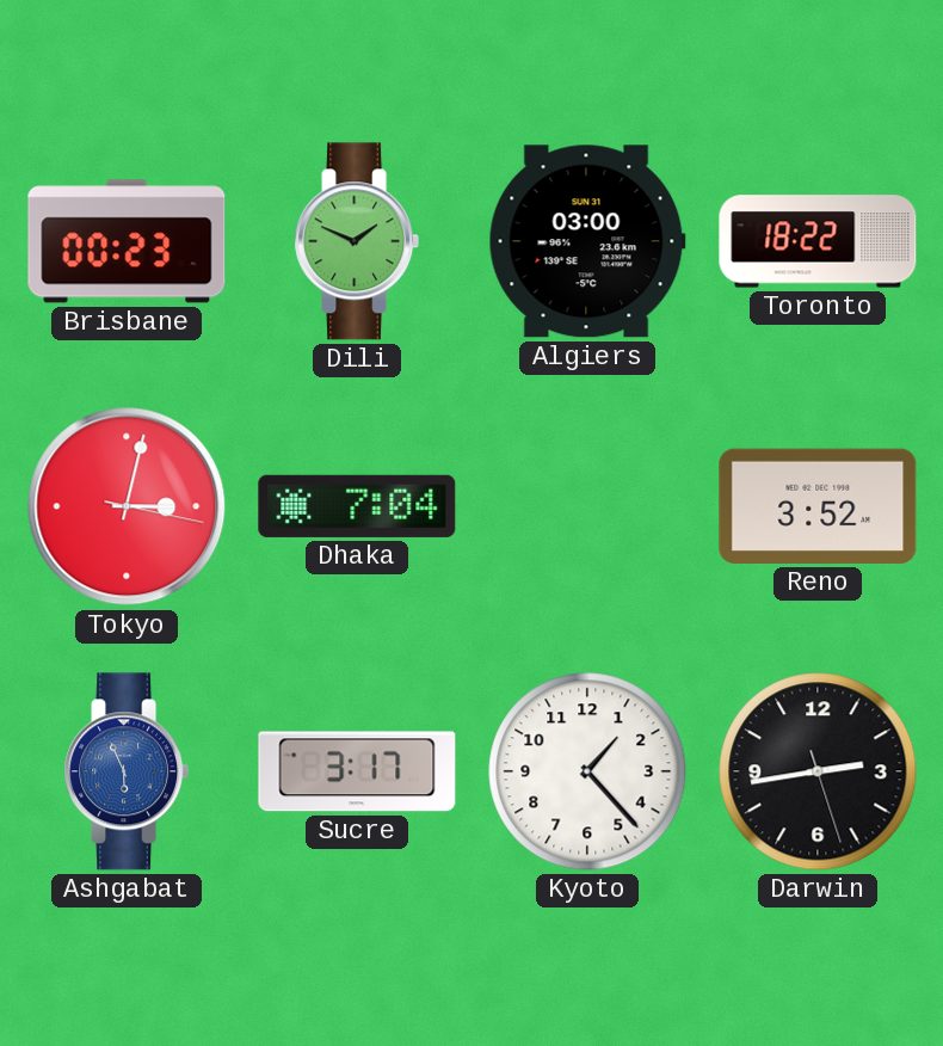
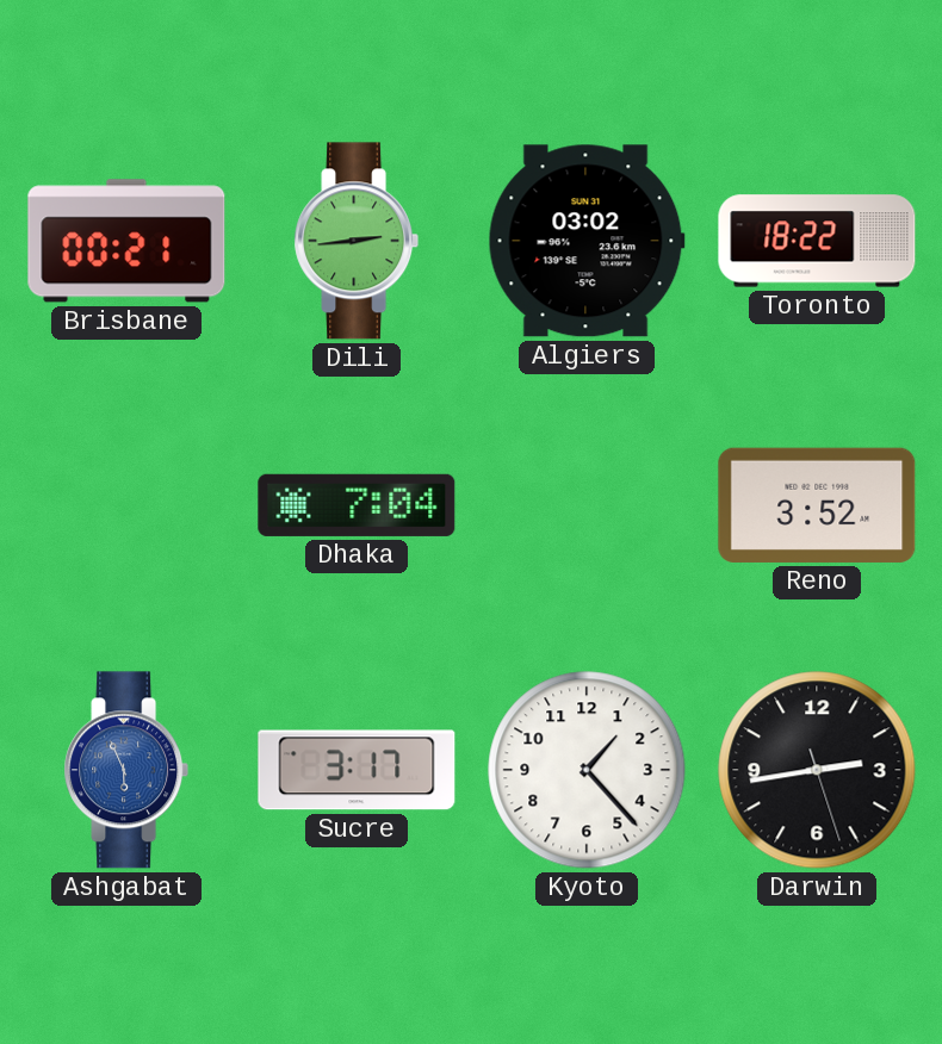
Brisbane: 00:23 -> 00:21 (126, 241)
Dili: 1:49 -> 2:44 (357, 241)
Algiers: 03:00 -> 03:02 (587, 241)
Tokyo: 3:02 -> none (127, 506)
